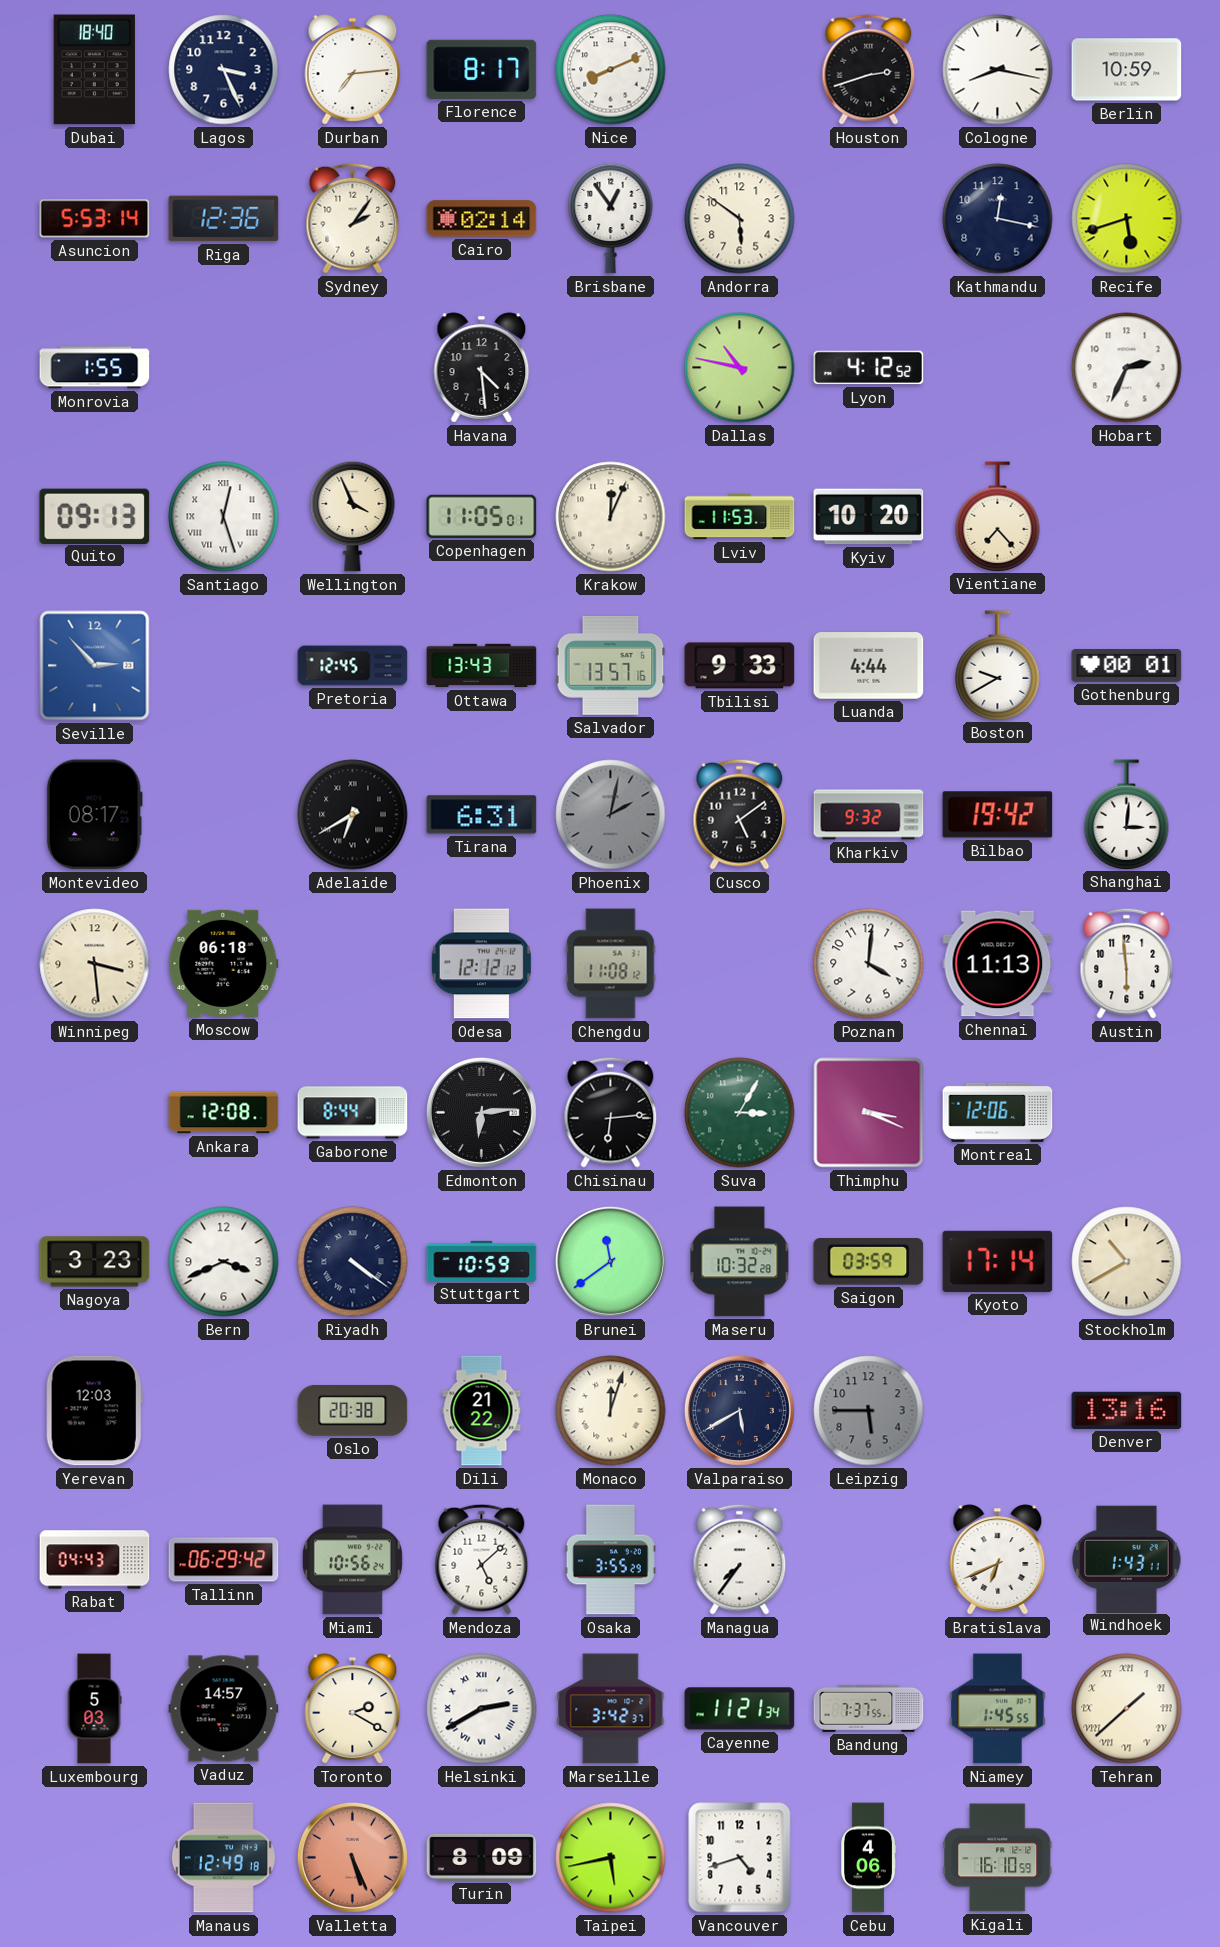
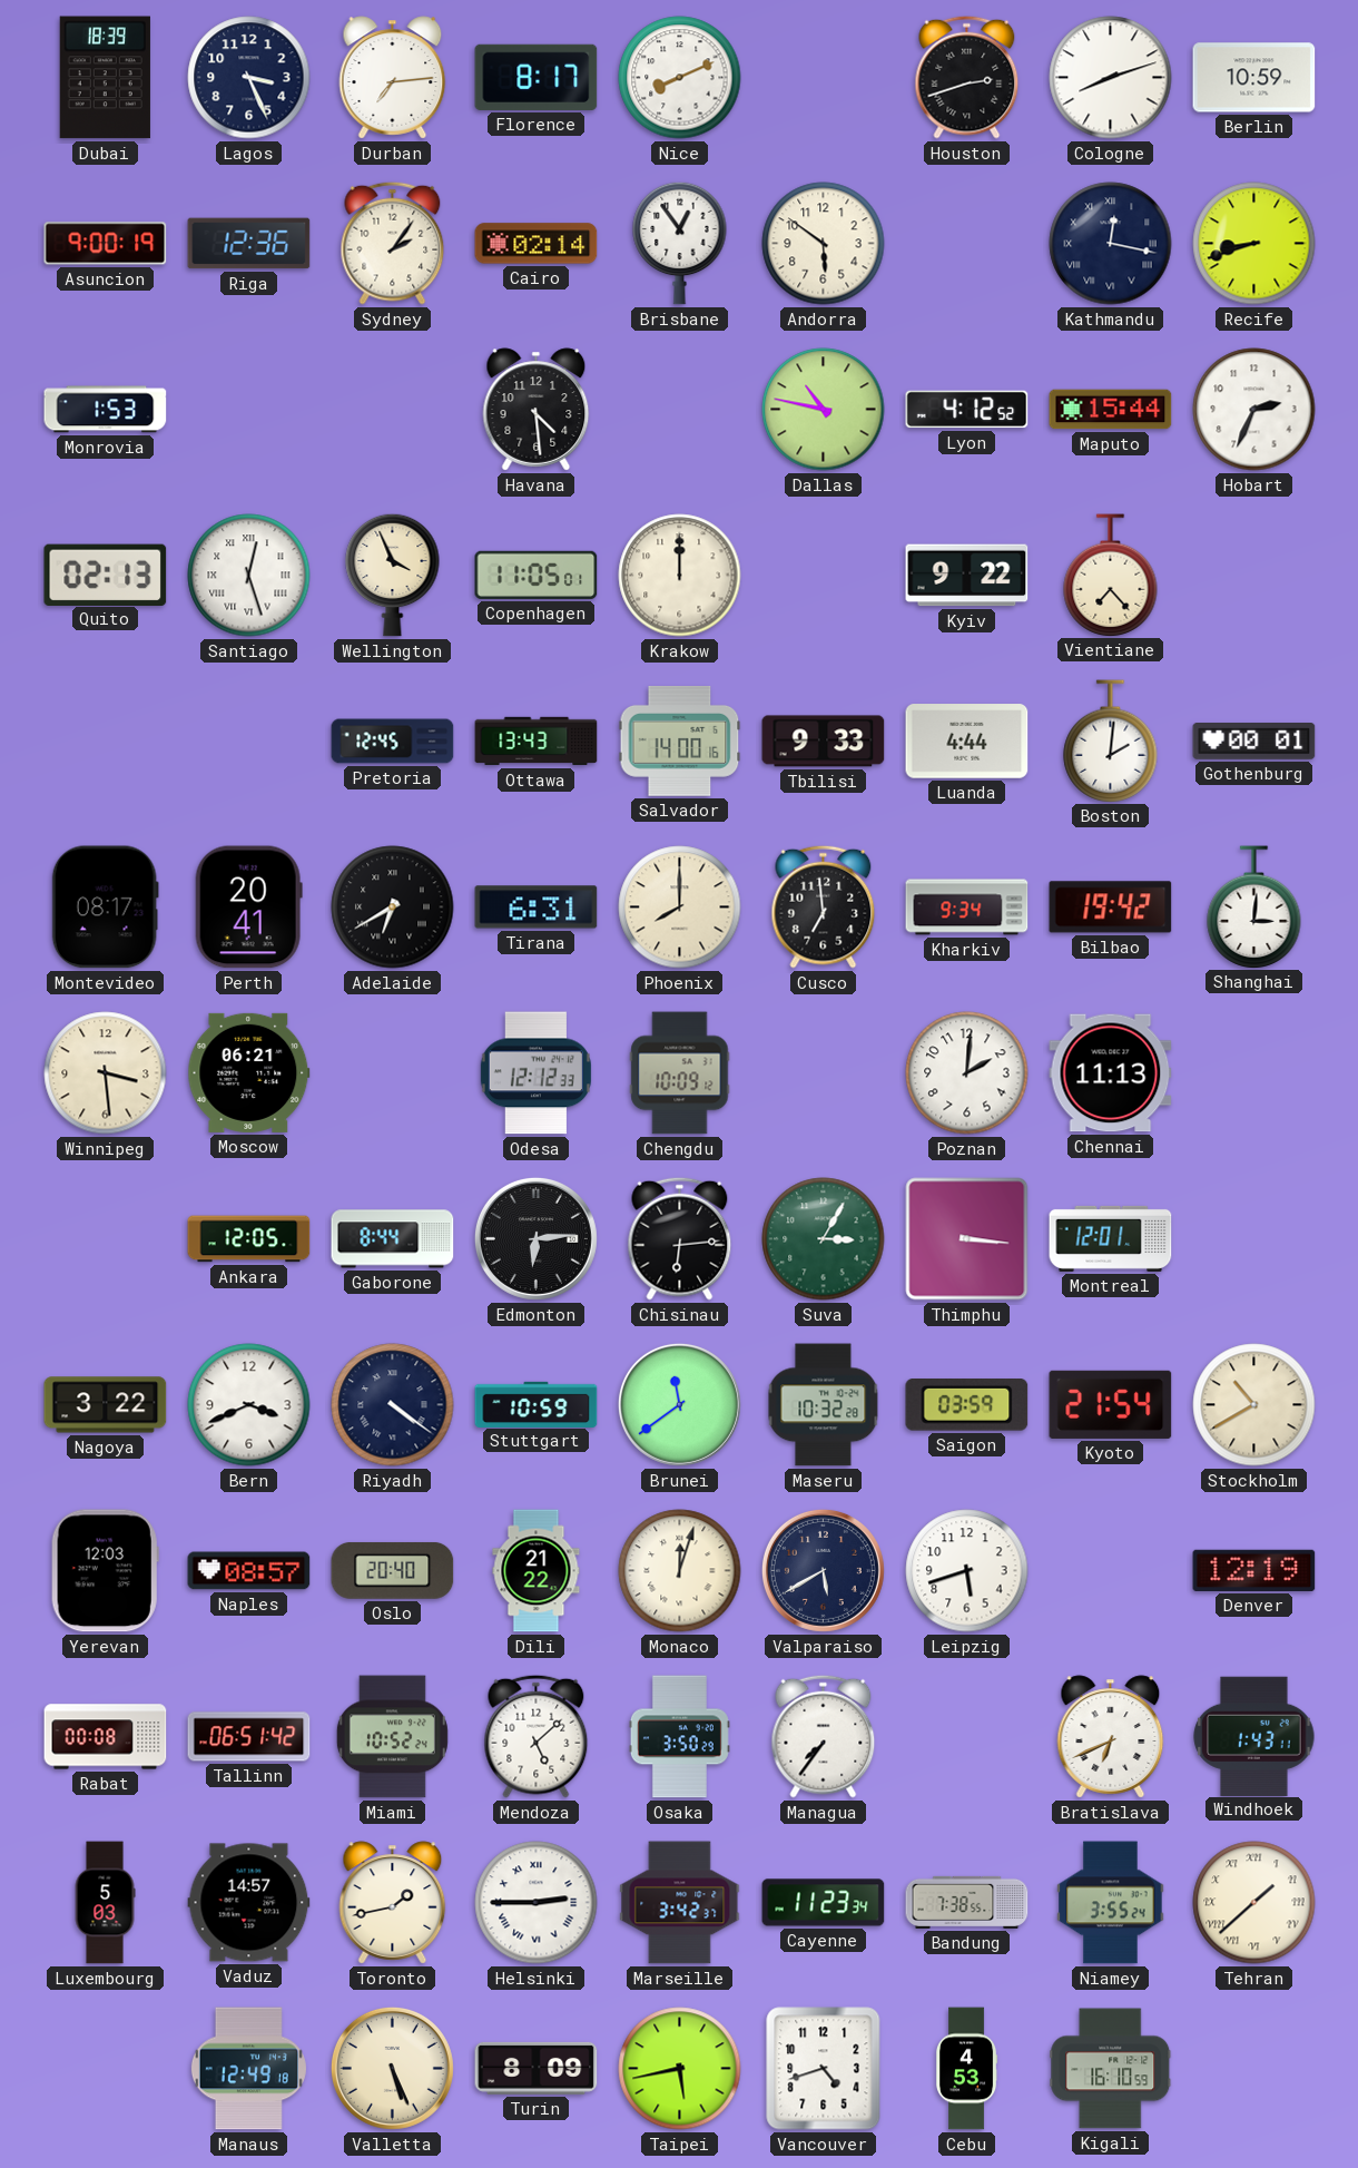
Dubai: 18:40 -> 18:39 (105, 78)
Cologne: 8:17 -> 8:12 (1111, 78)
Asuncion: 5:53 -> 9:00 (106, 244)
Kathmandu numerals: Arabic -> Roman (1111, 244)
Recife: 5:42 -> 8:42 (1254, 244)
Monrovia: 1:55 -> 1:53 (106, 410)
Maputo: none -> 15:44 (1111, 410)
Quito: 09:13 -> 02:13 (106, 575)
Krakow: 12:04 -> 12:00 (680, 576)
Lviv: 11:53 -> none (740, 517)
Kyiv: 10:20 -> 9:22 (967, 576)
Seville: 2:53 -> none (95, 666)
Salvador: 13:57 -> 14:00 (680, 742)
Boston: 9:40 -> 2:01 (1111, 740)
Perth: none -> 20:41 (248, 908)
Phoenix: 2:02 -> 8:00 (680, 908)
Phoenix dial: grey -> cream (680, 908)
Cusco: 5:09 -> 6:59 (824, 906)
Kharkiv: 9:32 -> 9:34 (967, 908)
Moscow: 06:18 -> 06:21 (249, 1072)
Odesa: 12:12:12 -> 12:12:33 (535, 1073)
Chengdu: 11:08 -> 10:09 (680, 1073)
Poznan: 4:01 -> 2:01 (967, 1073)
Austin: 5:59 -> none (1127, 963)
Ankara: 12:08 -> 12:05 (249, 1239)
Thimphu: 3:19 -> 3:16 (967, 1239)
Montreal: 12:06 -> 12:01 (1111, 1238)
Nagoya: 3:23 -> 3:22 (106, 1405)
Kyoto: 17:14 -> 21:54 (1111, 1404)
Naples: none -> 08:57 (249, 1571)
Oslo: 20:38 -> 20:40 (393, 1571)
Leipzig: 5:45 -> 5:42 (967, 1571)
Leipzig dial: grey -> white (967, 1571)
Denver: 13:16 -> 12:19 (1254, 1570)
Rabat: 04:43 -> 00:08 (106, 1737)
Tallinn: 06:29 -> 06:51 (249, 1737)
Miami: 10:56 -> 10:52 (392, 1737)
Osaka: 3:55 -> 3:50 (679, 1737)
Toronto: 2:20 -> 1:43 (393, 1903)
Helsinki: 2:40 -> 2:45 (537, 1903)
Cayenne: 11:21 -> 11:23 (824, 1903)
Bandung: 7:37 -> 7:38 (967, 1902)
Niamey: 1:45 -> 3:55 (1111, 1903)
Valletta dial: salmon -> cream (392, 2068)
Cebu: 4:06 -> 4:53 (967, 2069)
